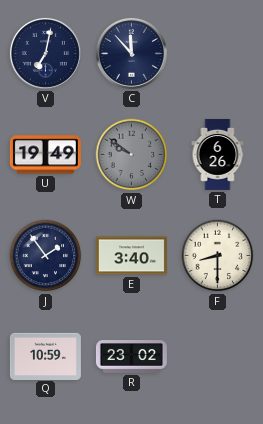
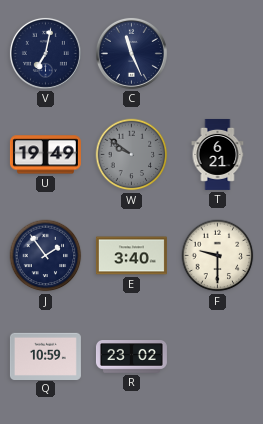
C: 11:53 -> 11:26 (131, 53)
T: 6:26 -> 6:21 (218, 154)
F: 8:30 -> 9:30 (218, 256)
